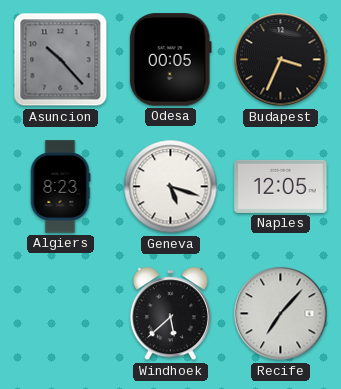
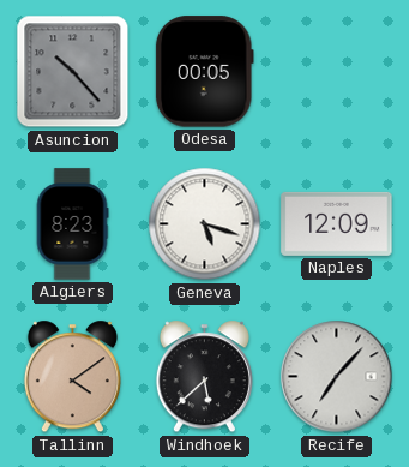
Budapest: 3:34 -> none (281, 60)
Naples: 12:05 -> 12:09 (337, 223)
Tallinn: none -> 4:09 (72, 377)
